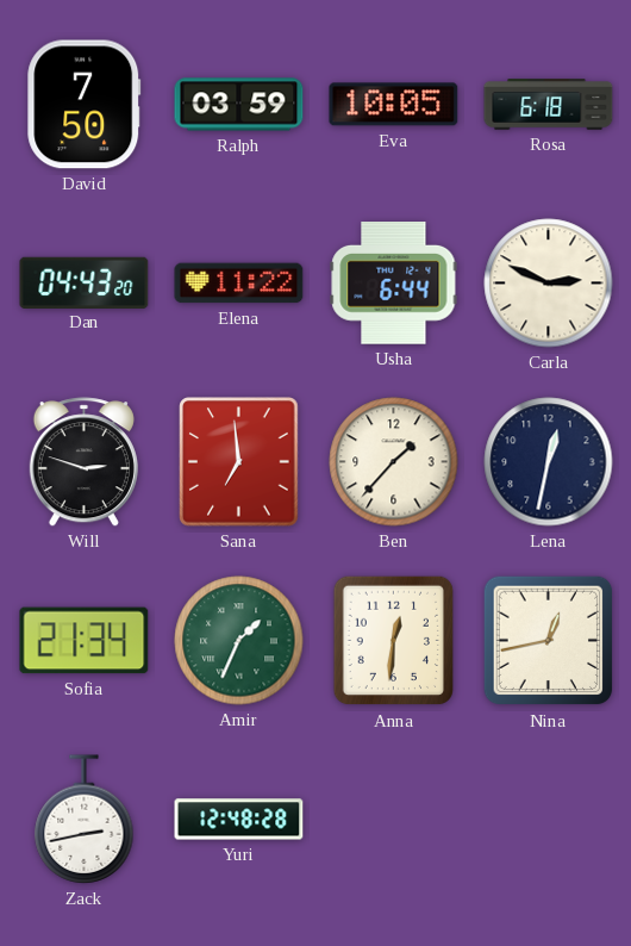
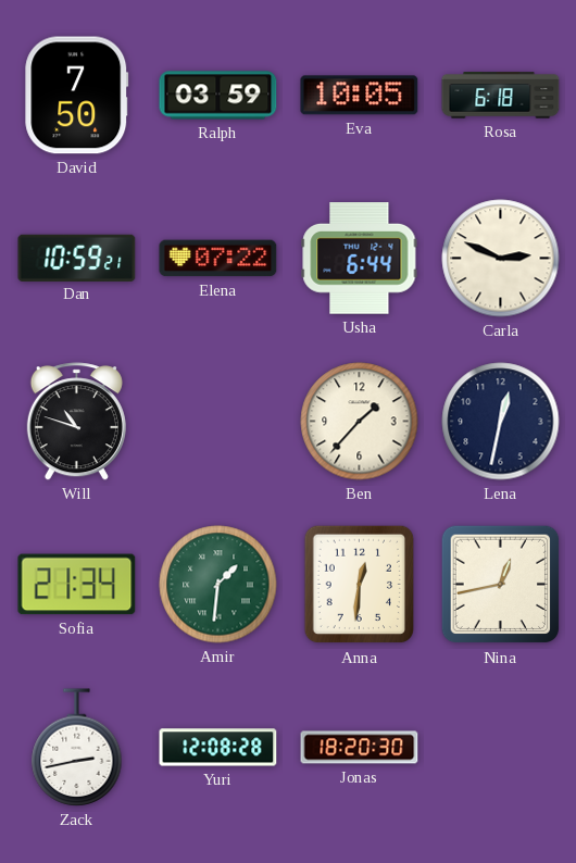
Dan: 04:43 -> 10:59 (77, 258)
Elena: 11:22 -> 07:22 (218, 259)
Will: 2:48 -> 10:48 (76, 422)
Sana: 6:59 -> none (239, 462)
Amir: 1:34 -> 1:31 (218, 585)
Yuri: 12:48 -> 12:08 (218, 748)
Jonas: none -> 18:20 (360, 748)
